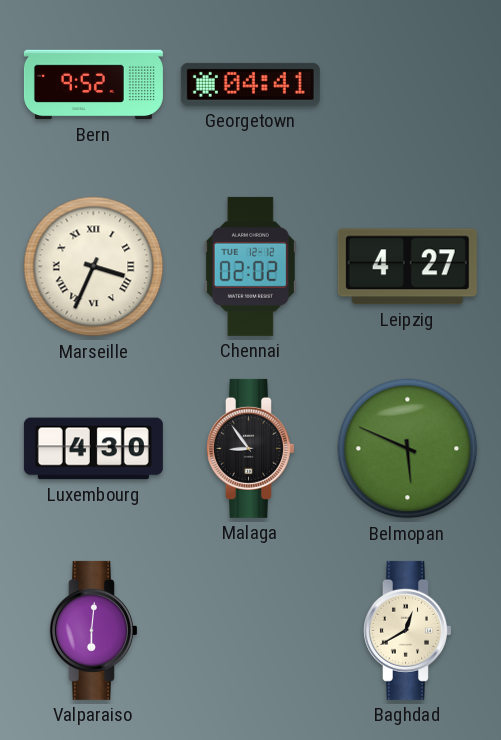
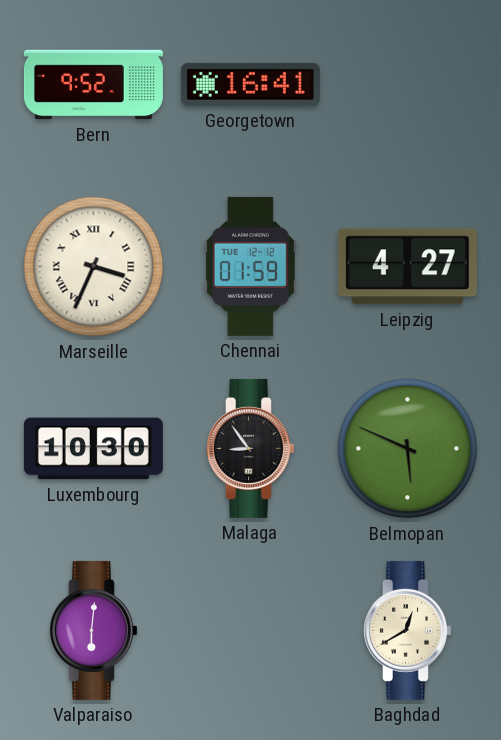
Georgetown: 04:41 -> 16:41 (250, 84)
Chennai: 02:02 -> 01:59 (250, 266)
Luxembourg: 4:30 -> 10:30 (93, 449)
